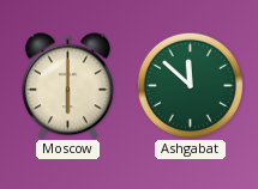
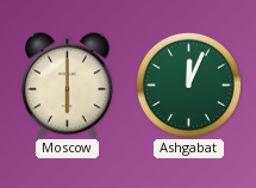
Ashgabat: 11:52 -> 12:04 (188, 84)
